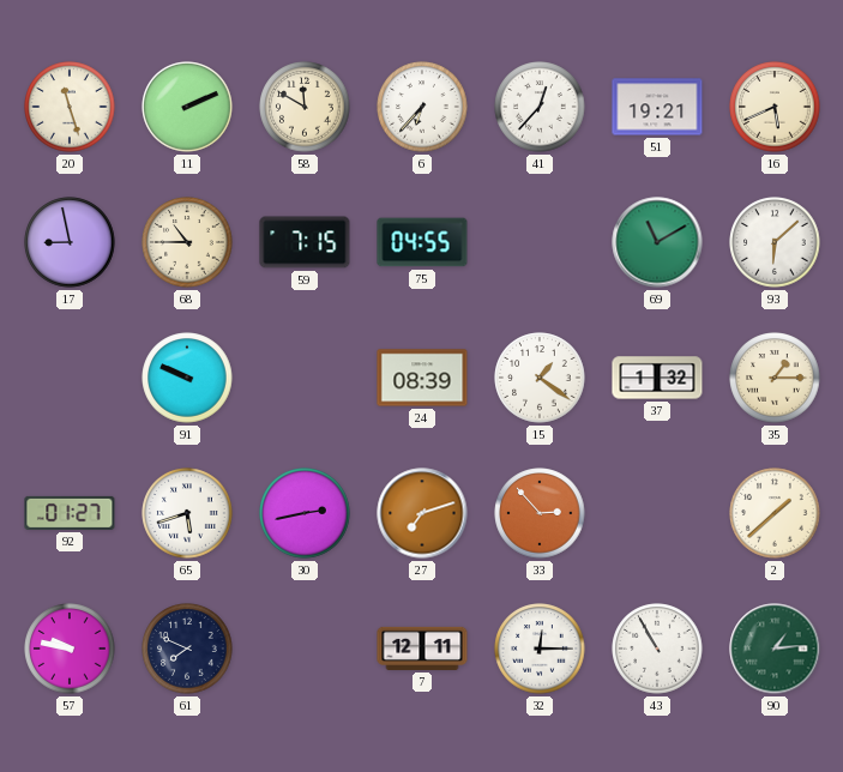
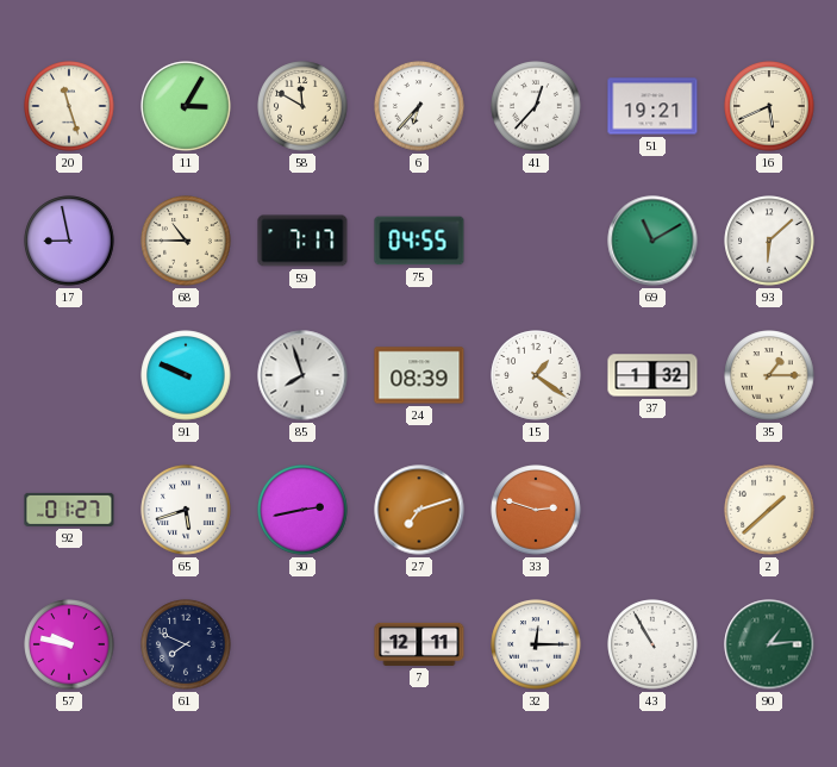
11: 2:11 -> 3:05 (186, 106)
59: 7:15 -> 7:17 (302, 241)
85: none -> 7:57 (302, 375)
33: 2:53 -> 2:48 (536, 510)
